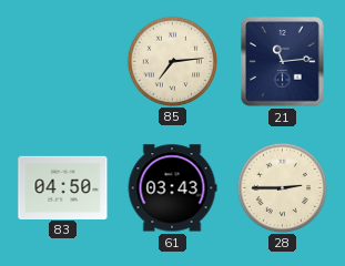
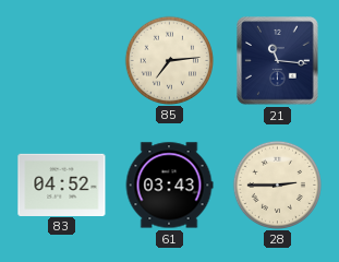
21: 11:14 -> 11:16 (278, 61)
83: 04:50 -> 04:52 (62, 184)
